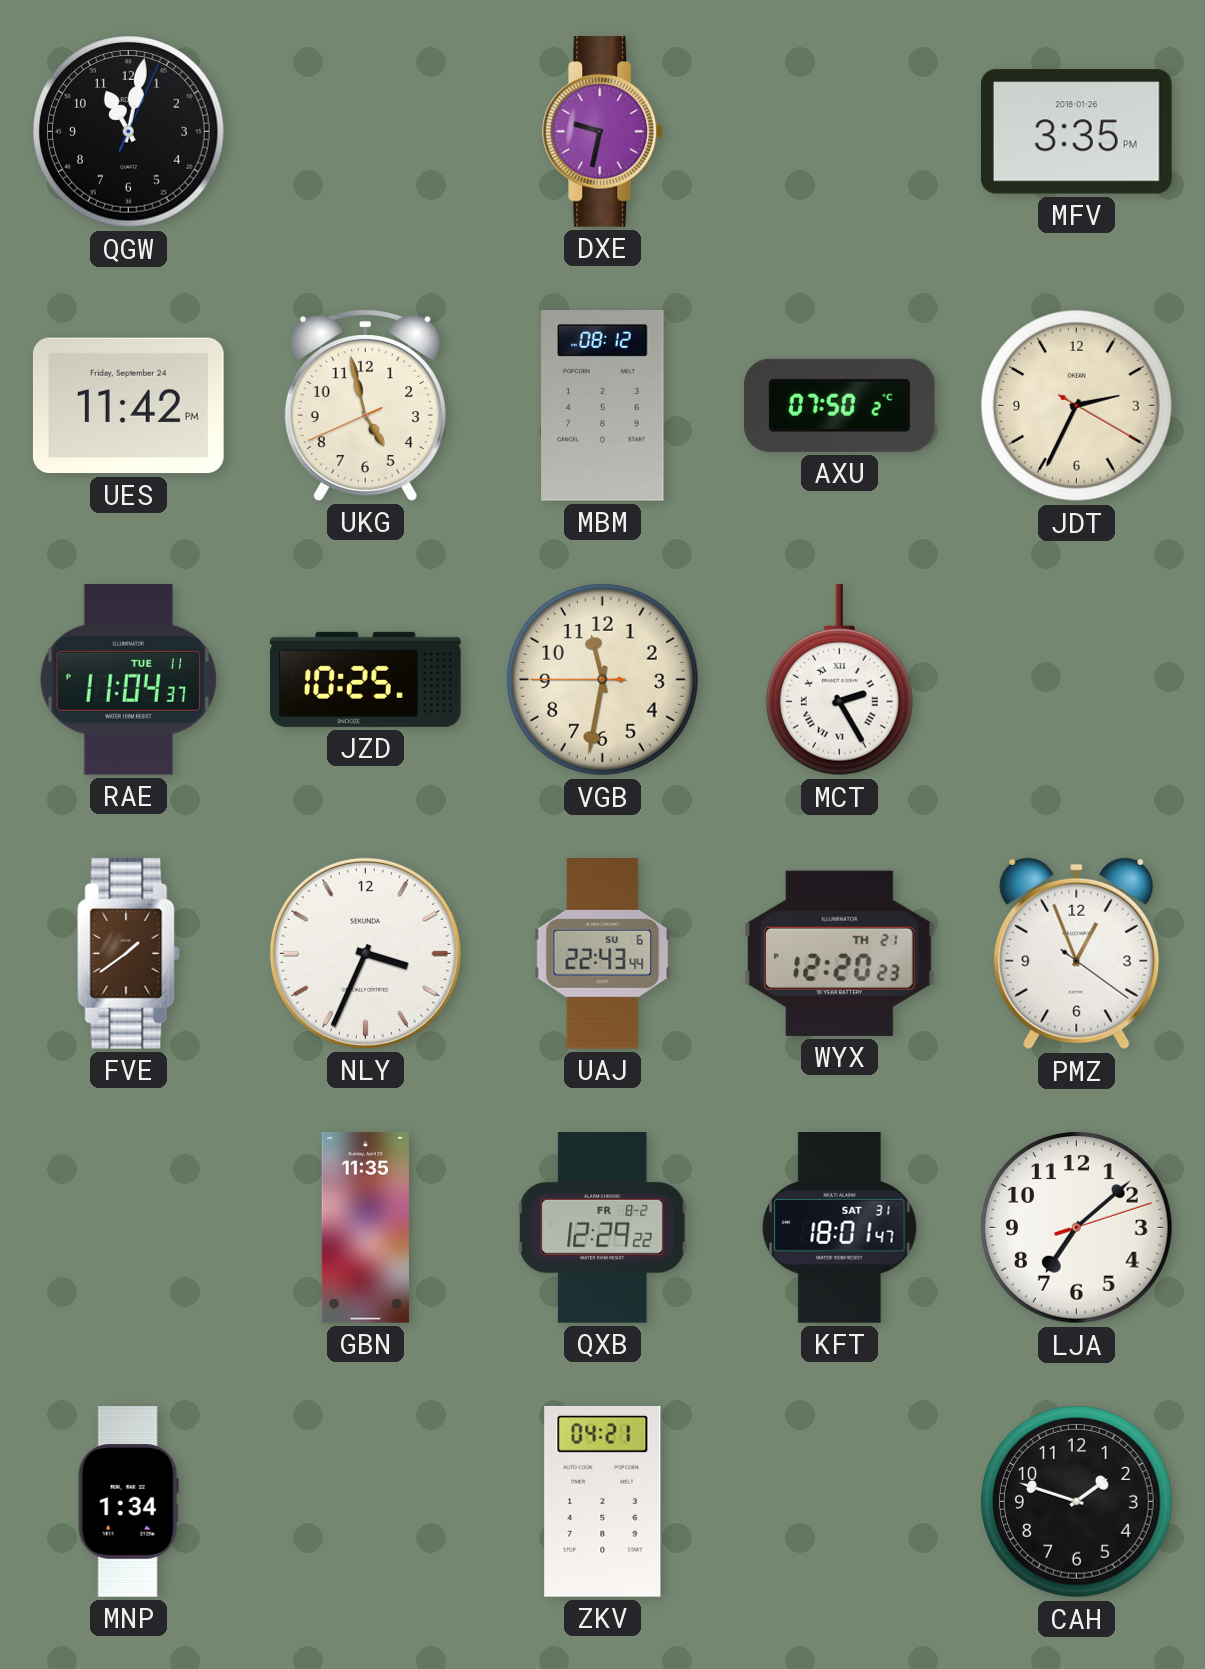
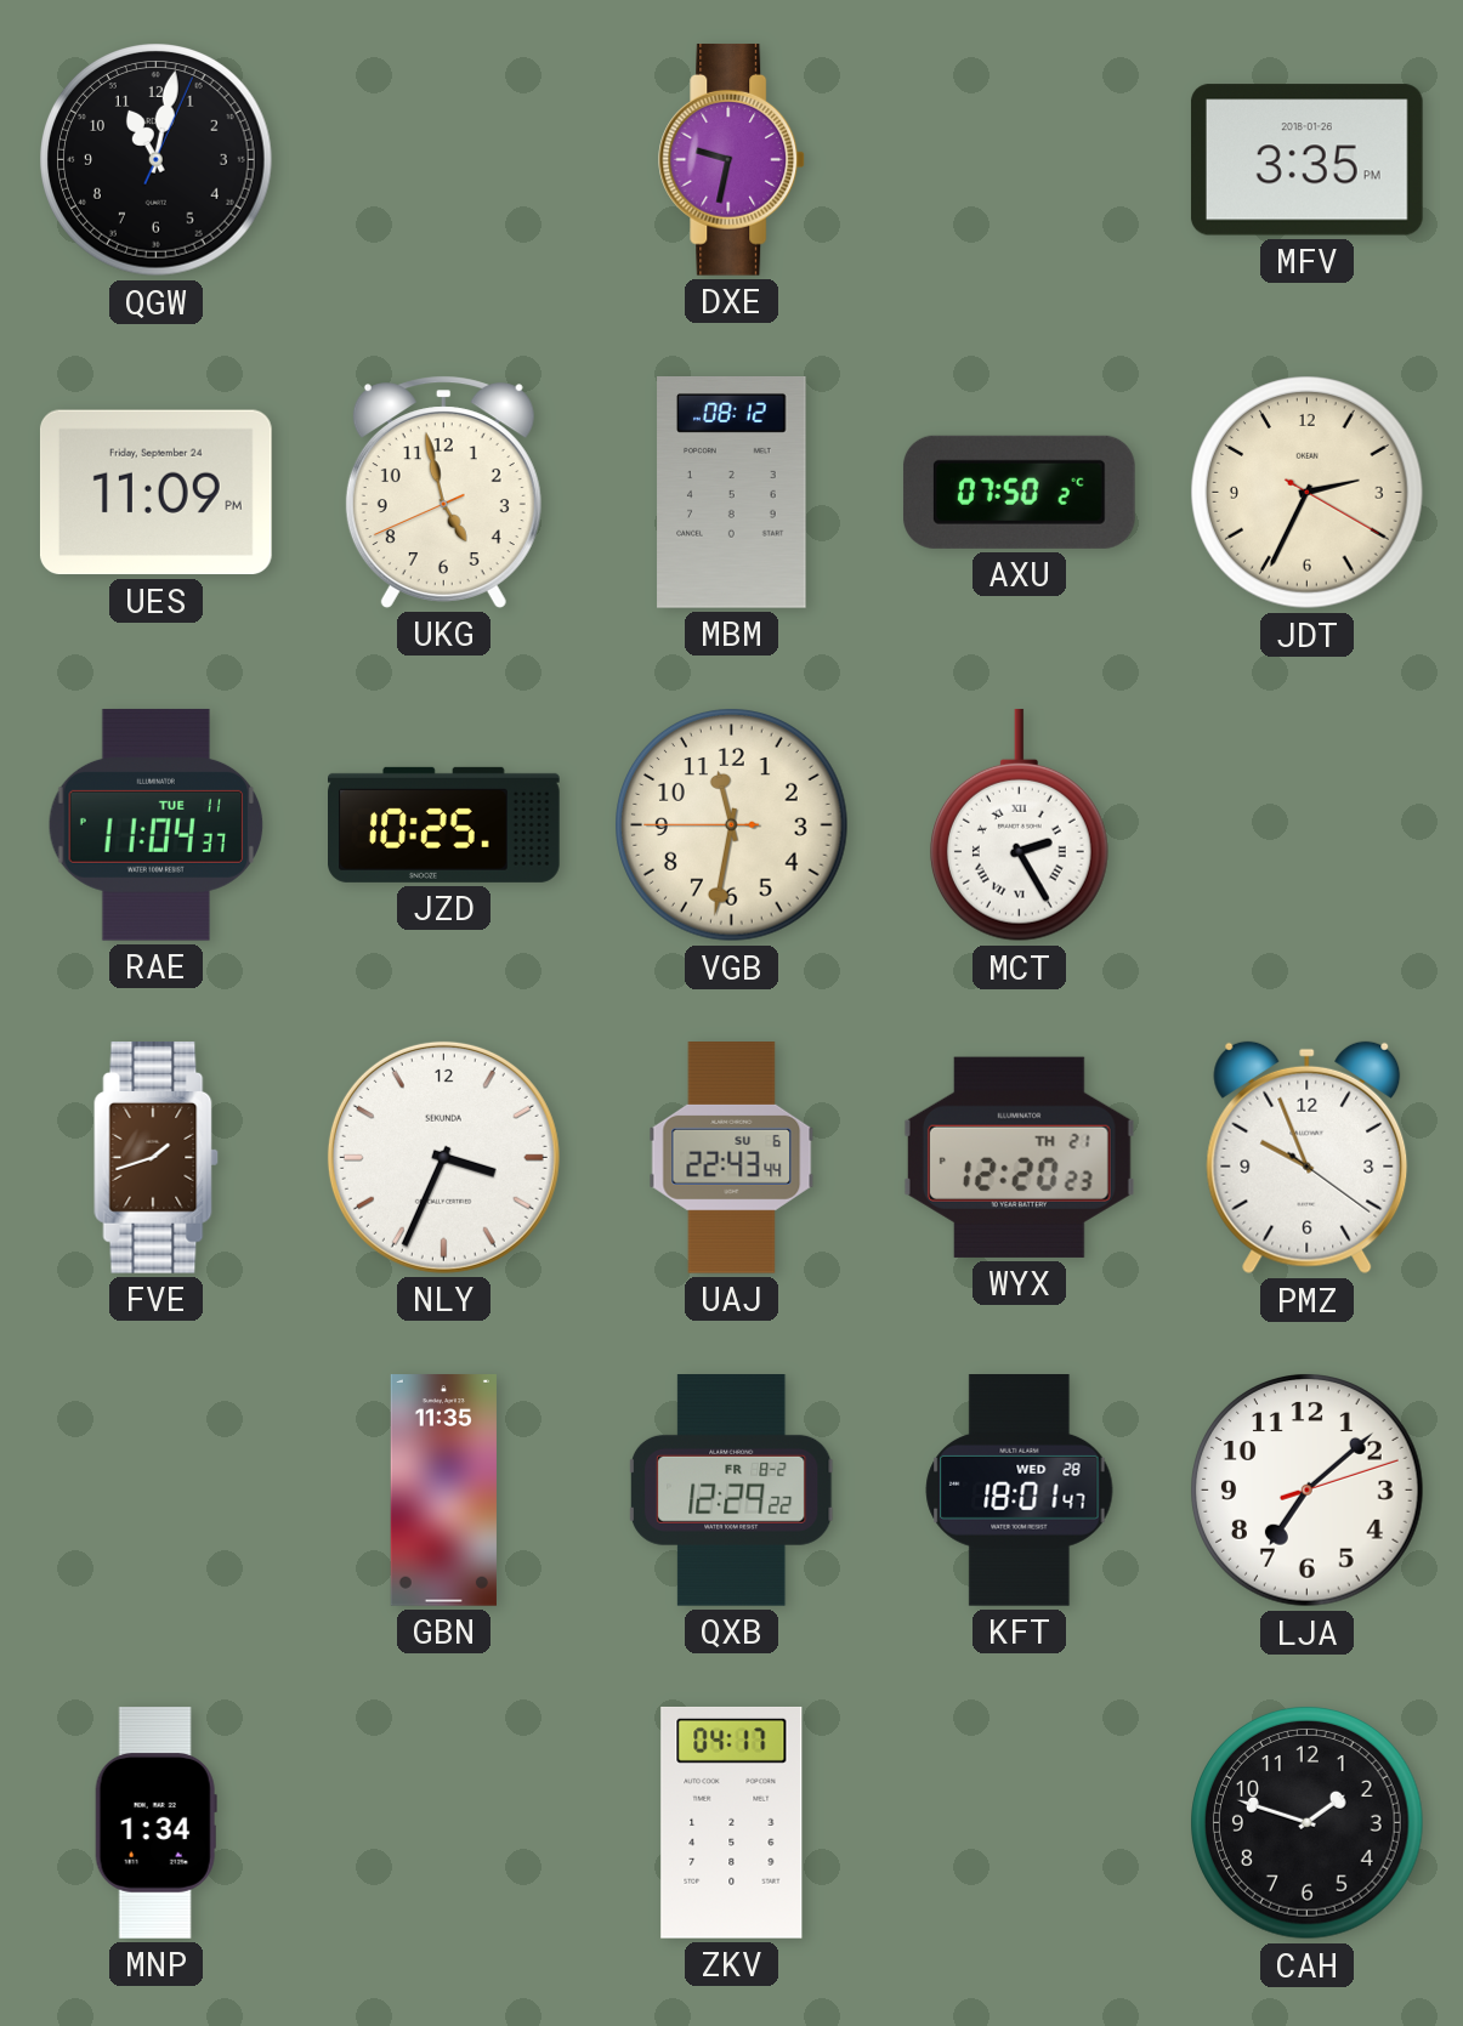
UES: 11:42 -> 11:09 (155, 493)
FVE: 1:39 -> 1:42 (157, 1158)
PMZ: 12:56 -> 9:56 (1308, 1158)
KFT date: SAT 31 -> WED 28 (1020, 1491)
ZKV: 04:21 -> 04:17 (732, 1822)
